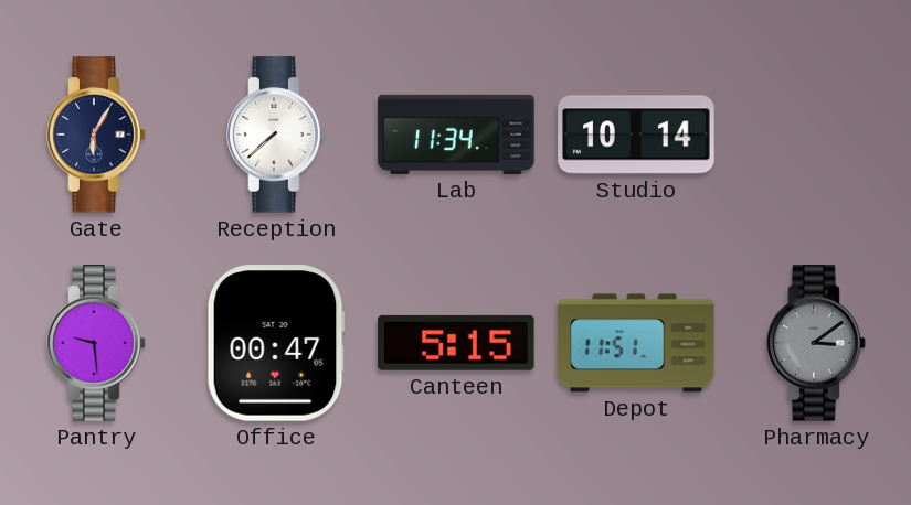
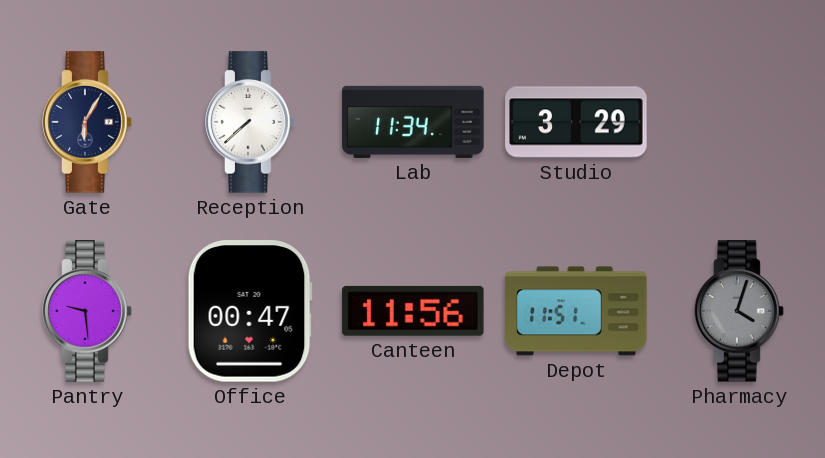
Studio: 10:14 -> 3:29 (576, 122)
Canteen: 5:15 -> 11:56 (413, 311)
Pharmacy: 3:09 -> 4:03 (739, 311)
